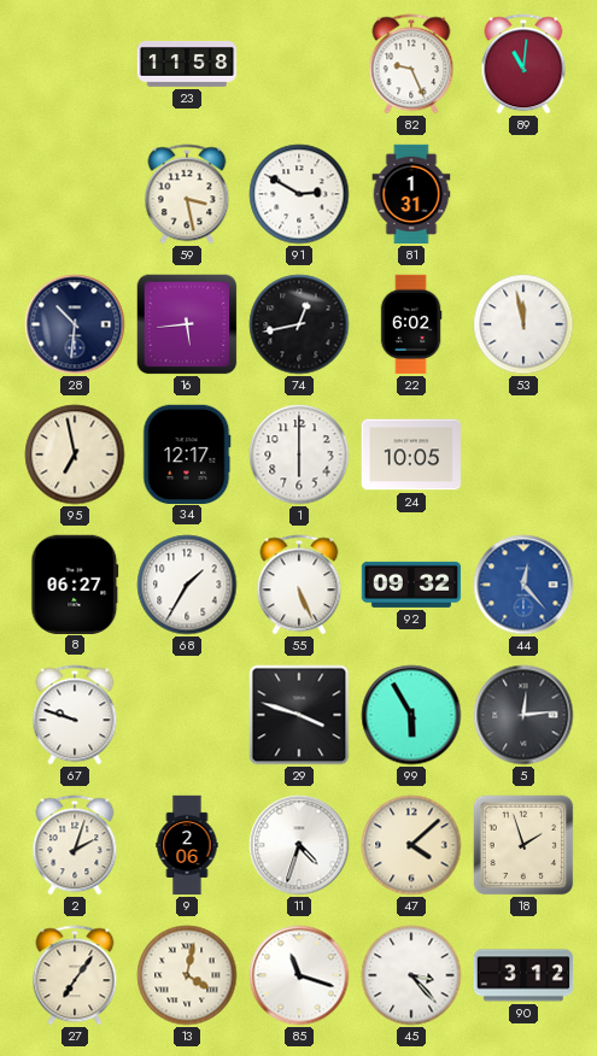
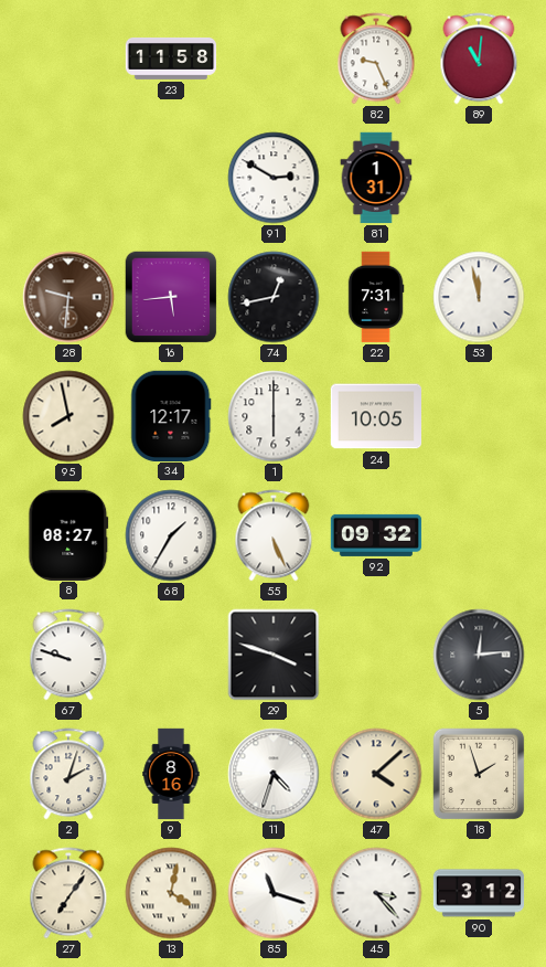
59: 3:28 -> none (187, 194)
28: 10:31 -> 9:31 (68, 297)
28 dial: navy -> brown (68, 297)
22: 6:02 -> 7:31 (376, 297)
95: 6:58 -> 7:58 (68, 416)
8: 06:27 -> 08:27 (68, 534)
44: 12:23 -> none (523, 585)
99: 5:55 -> none (411, 715)
9: 2:06 -> 8:16 (171, 774)
